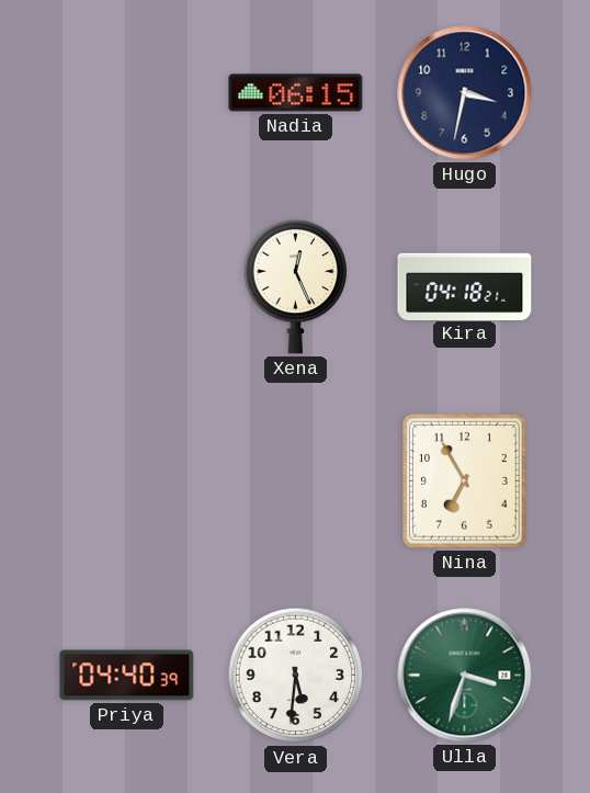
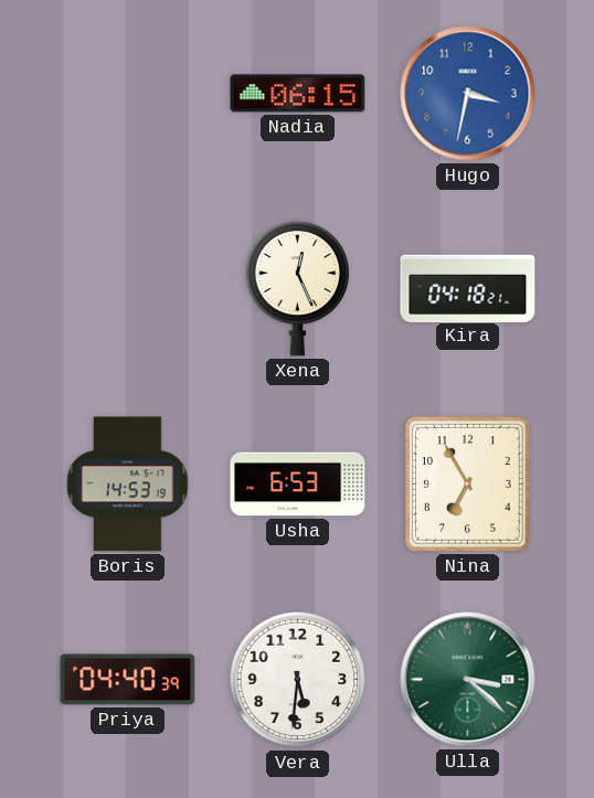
Hugo dial: navy -> blue (468, 94)
Boris: none -> 14:53 (128, 485)
Usha: none -> 6:53 (298, 485)
Ulla: 3:33 -> 3:22 (468, 680)
